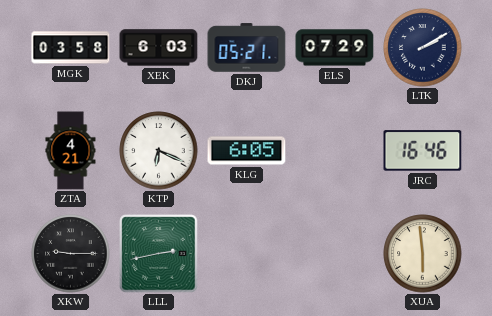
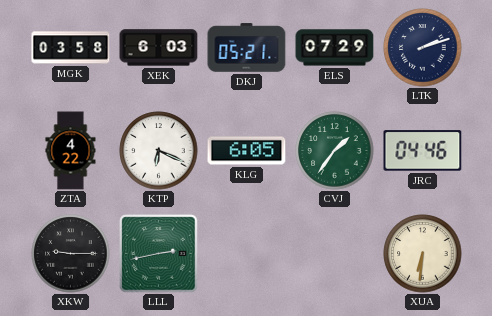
LTK: 2:10 -> 2:12 (423, 48)
ZTA: 4:21 -> 4:22 (71, 151)
CVJ: none -> 1:36 (335, 151)
JRC: 16:46 -> 04:46 (423, 151)
XUA: 5:59 -> 6:31 (423, 254)
